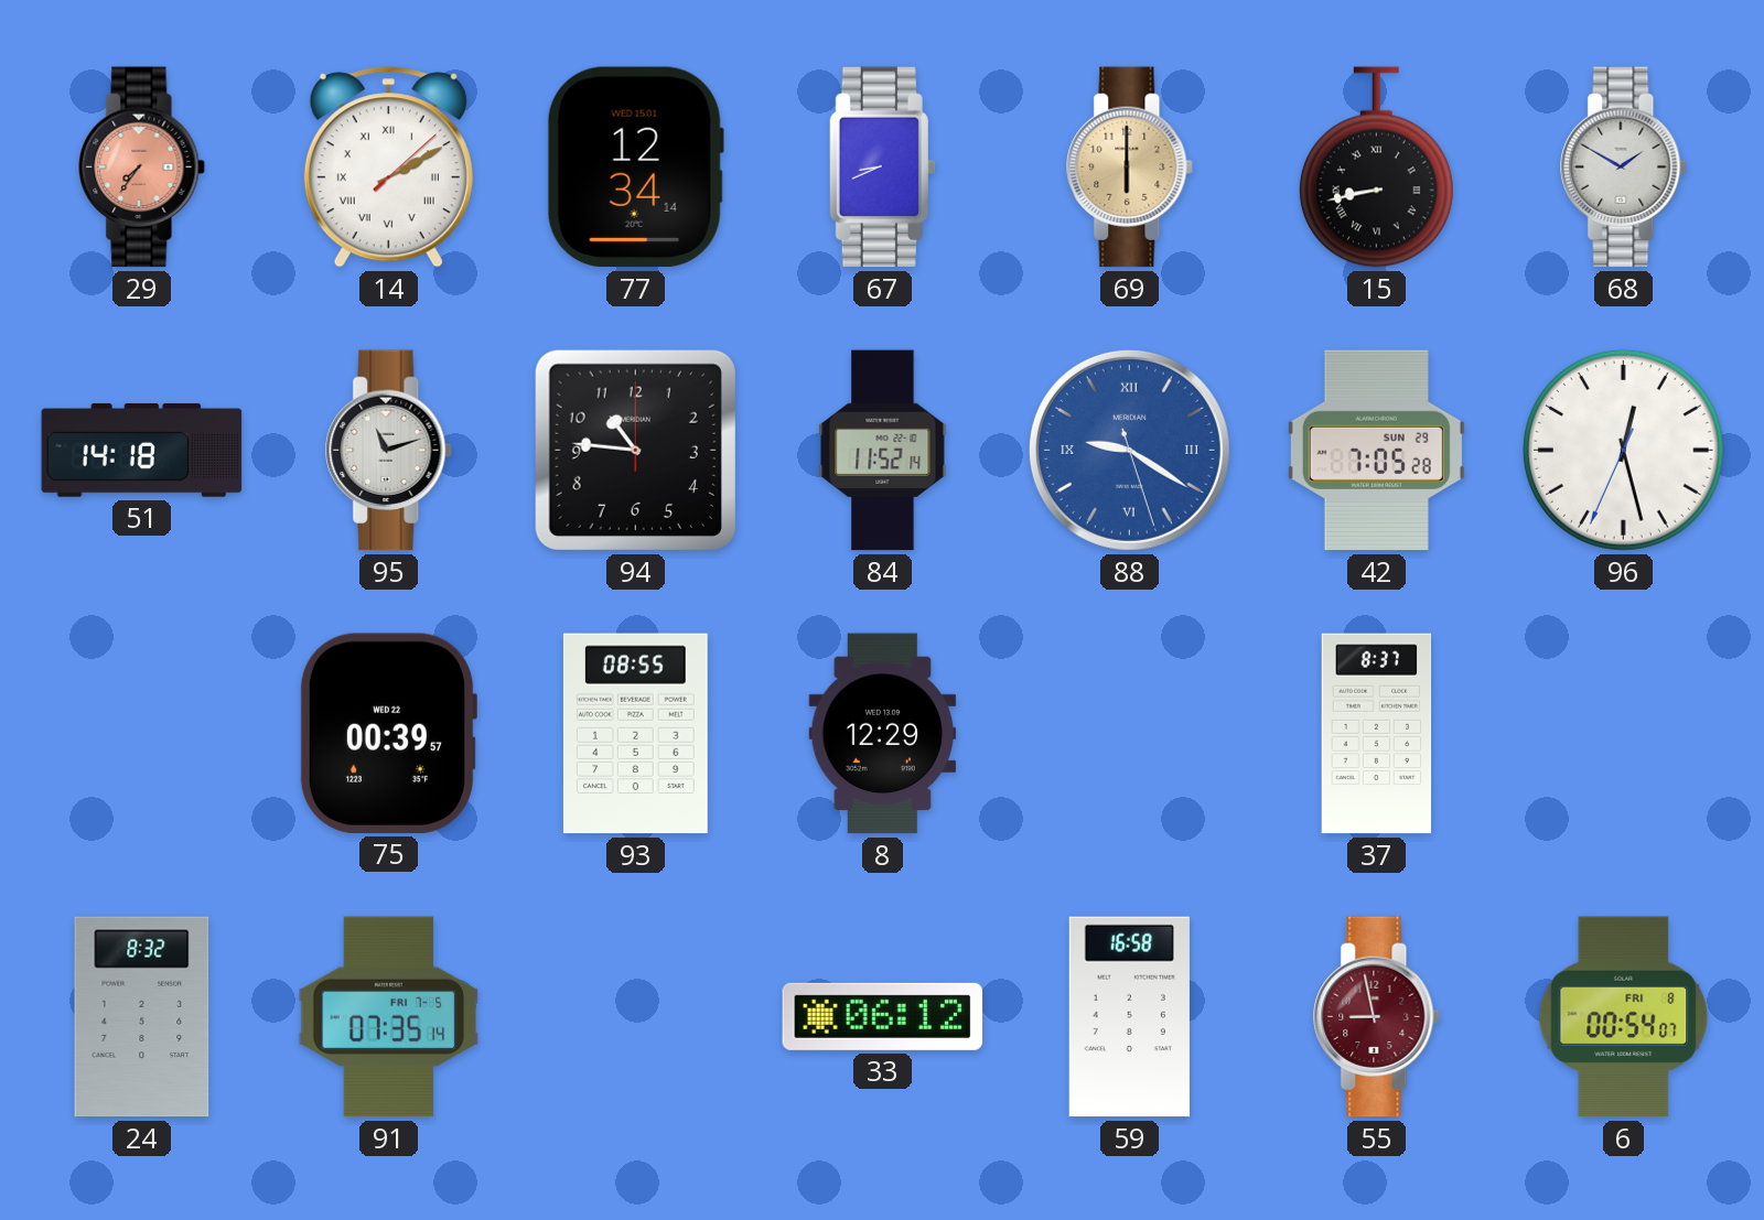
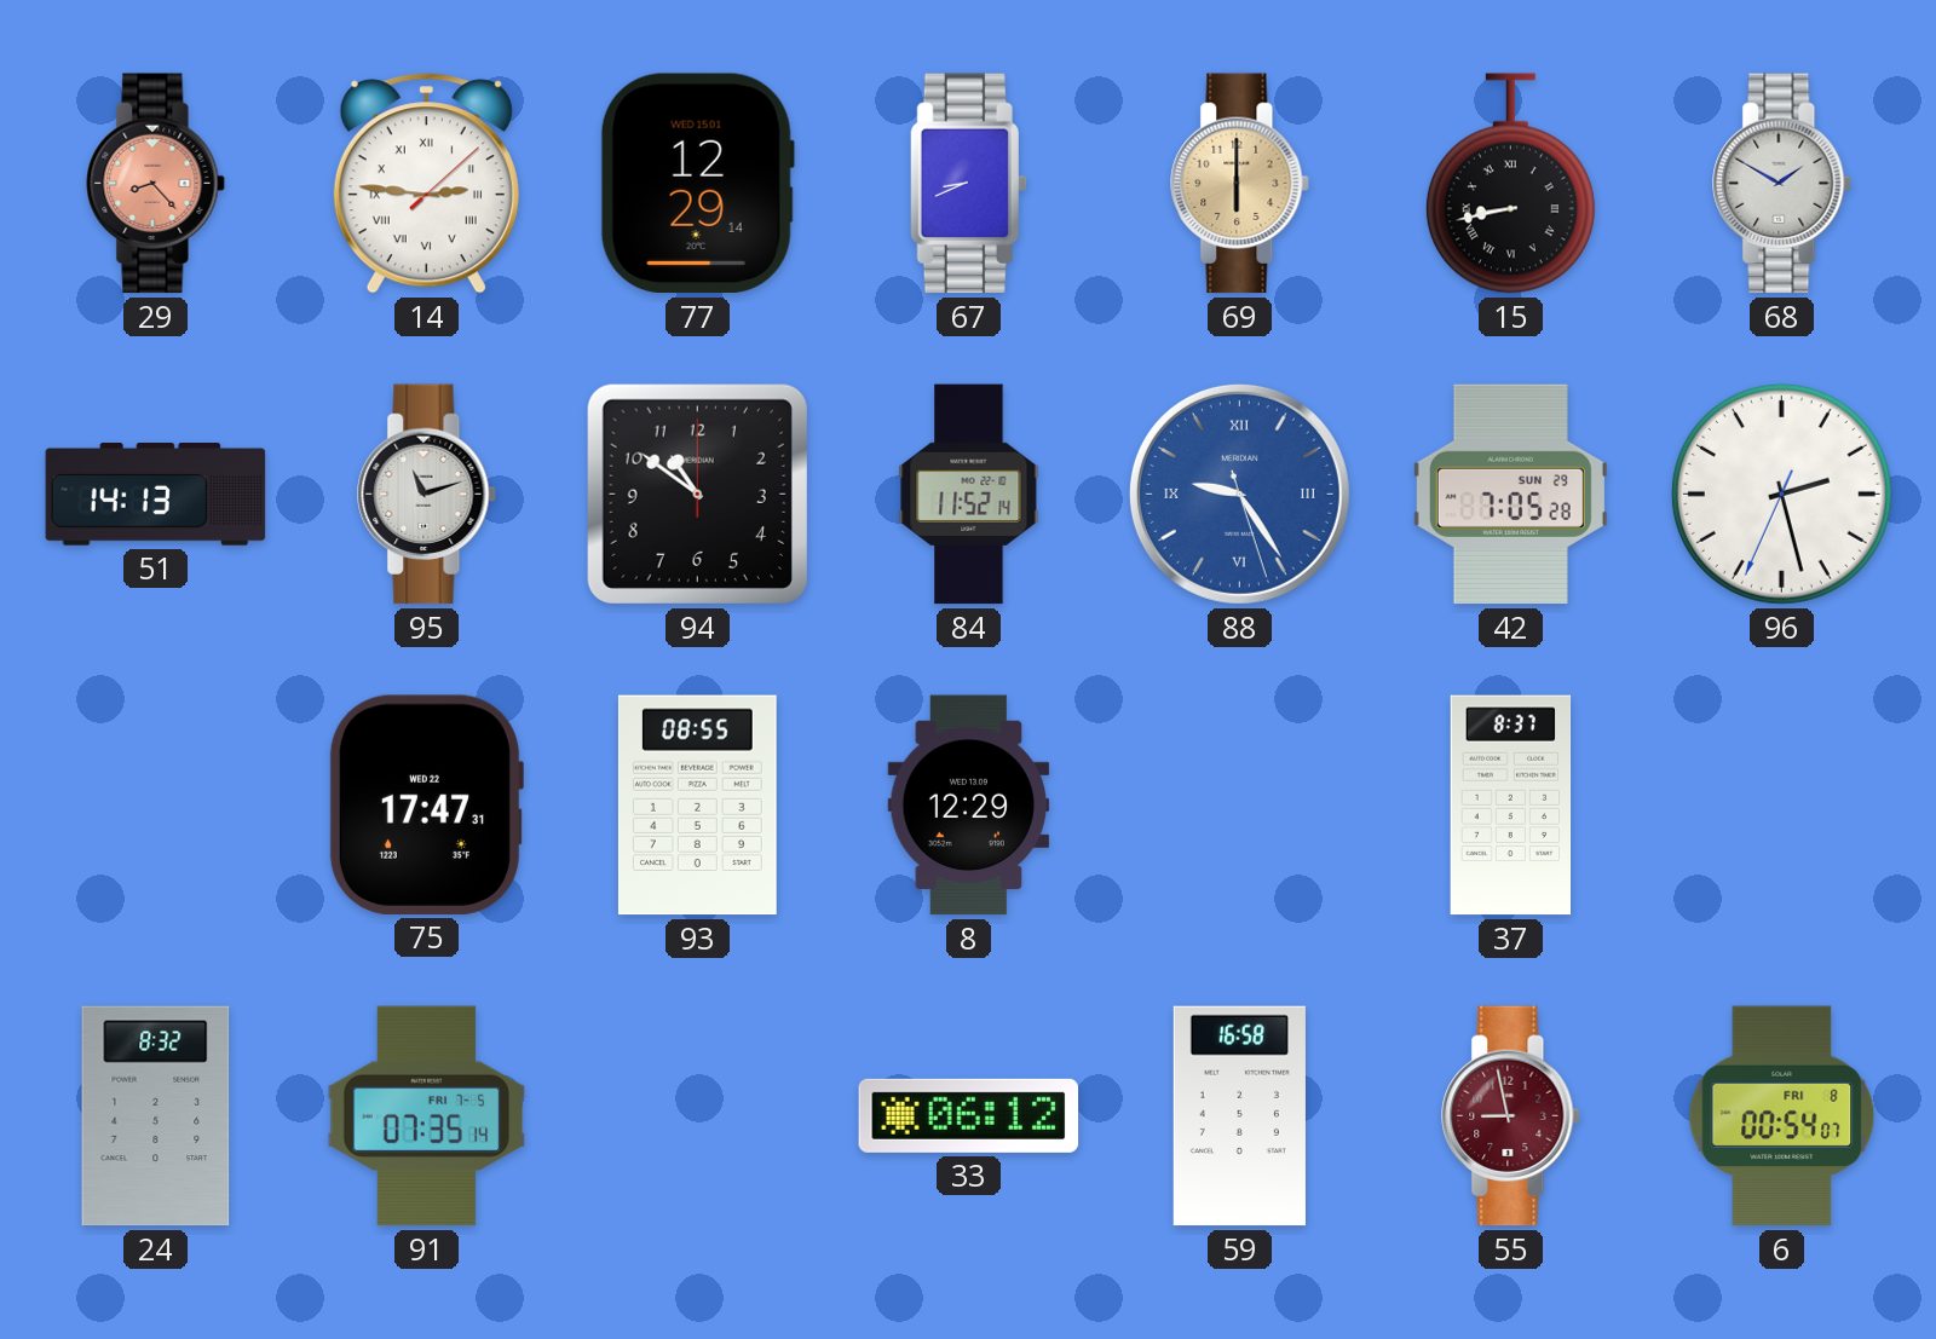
29: 7:36 -> 8:23 (156, 184)
14: 2:10 -> 2:46 (426, 184)
77: 12:34 -> 12:29 (697, 184)
51: 14:18 -> 14:13 (156, 495)
94: 10:46 -> 10:51 (697, 494)
88: 9:20 -> 9:24 (1239, 494)
96: 12:27 -> 2:27 (1781, 494)
75: 00:39 -> 17:47 (426, 804)
